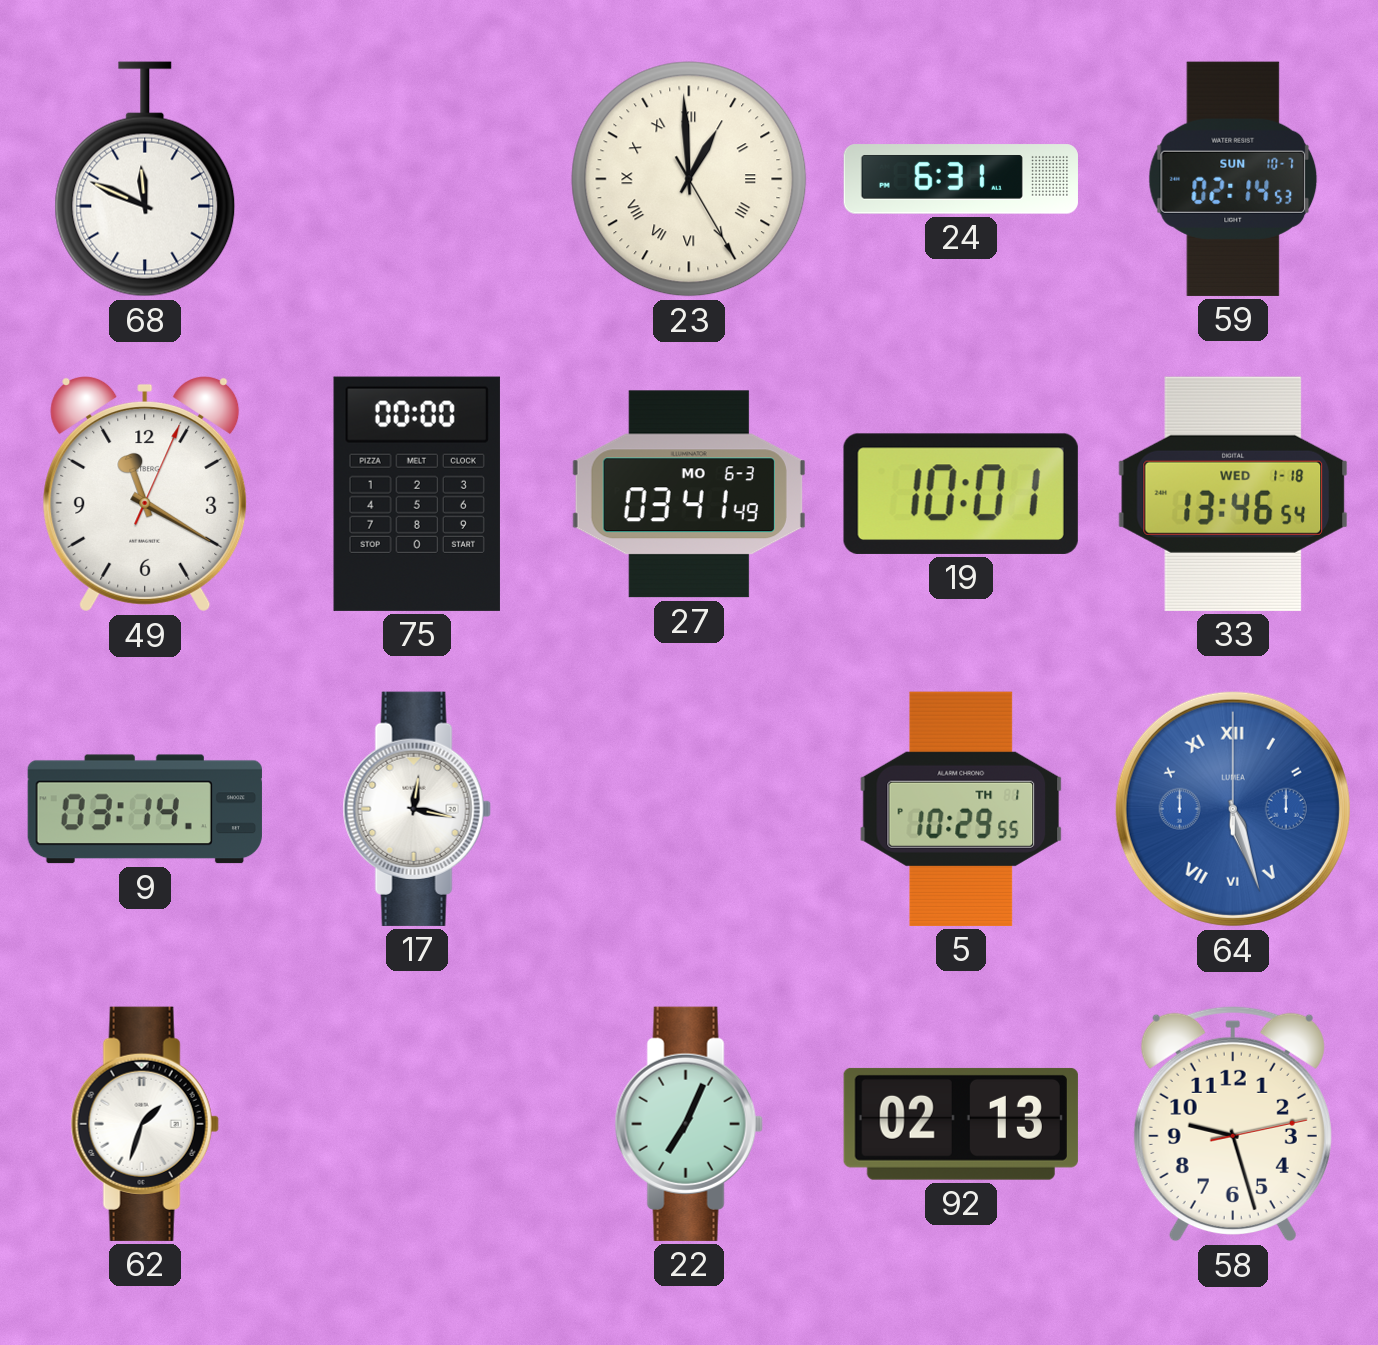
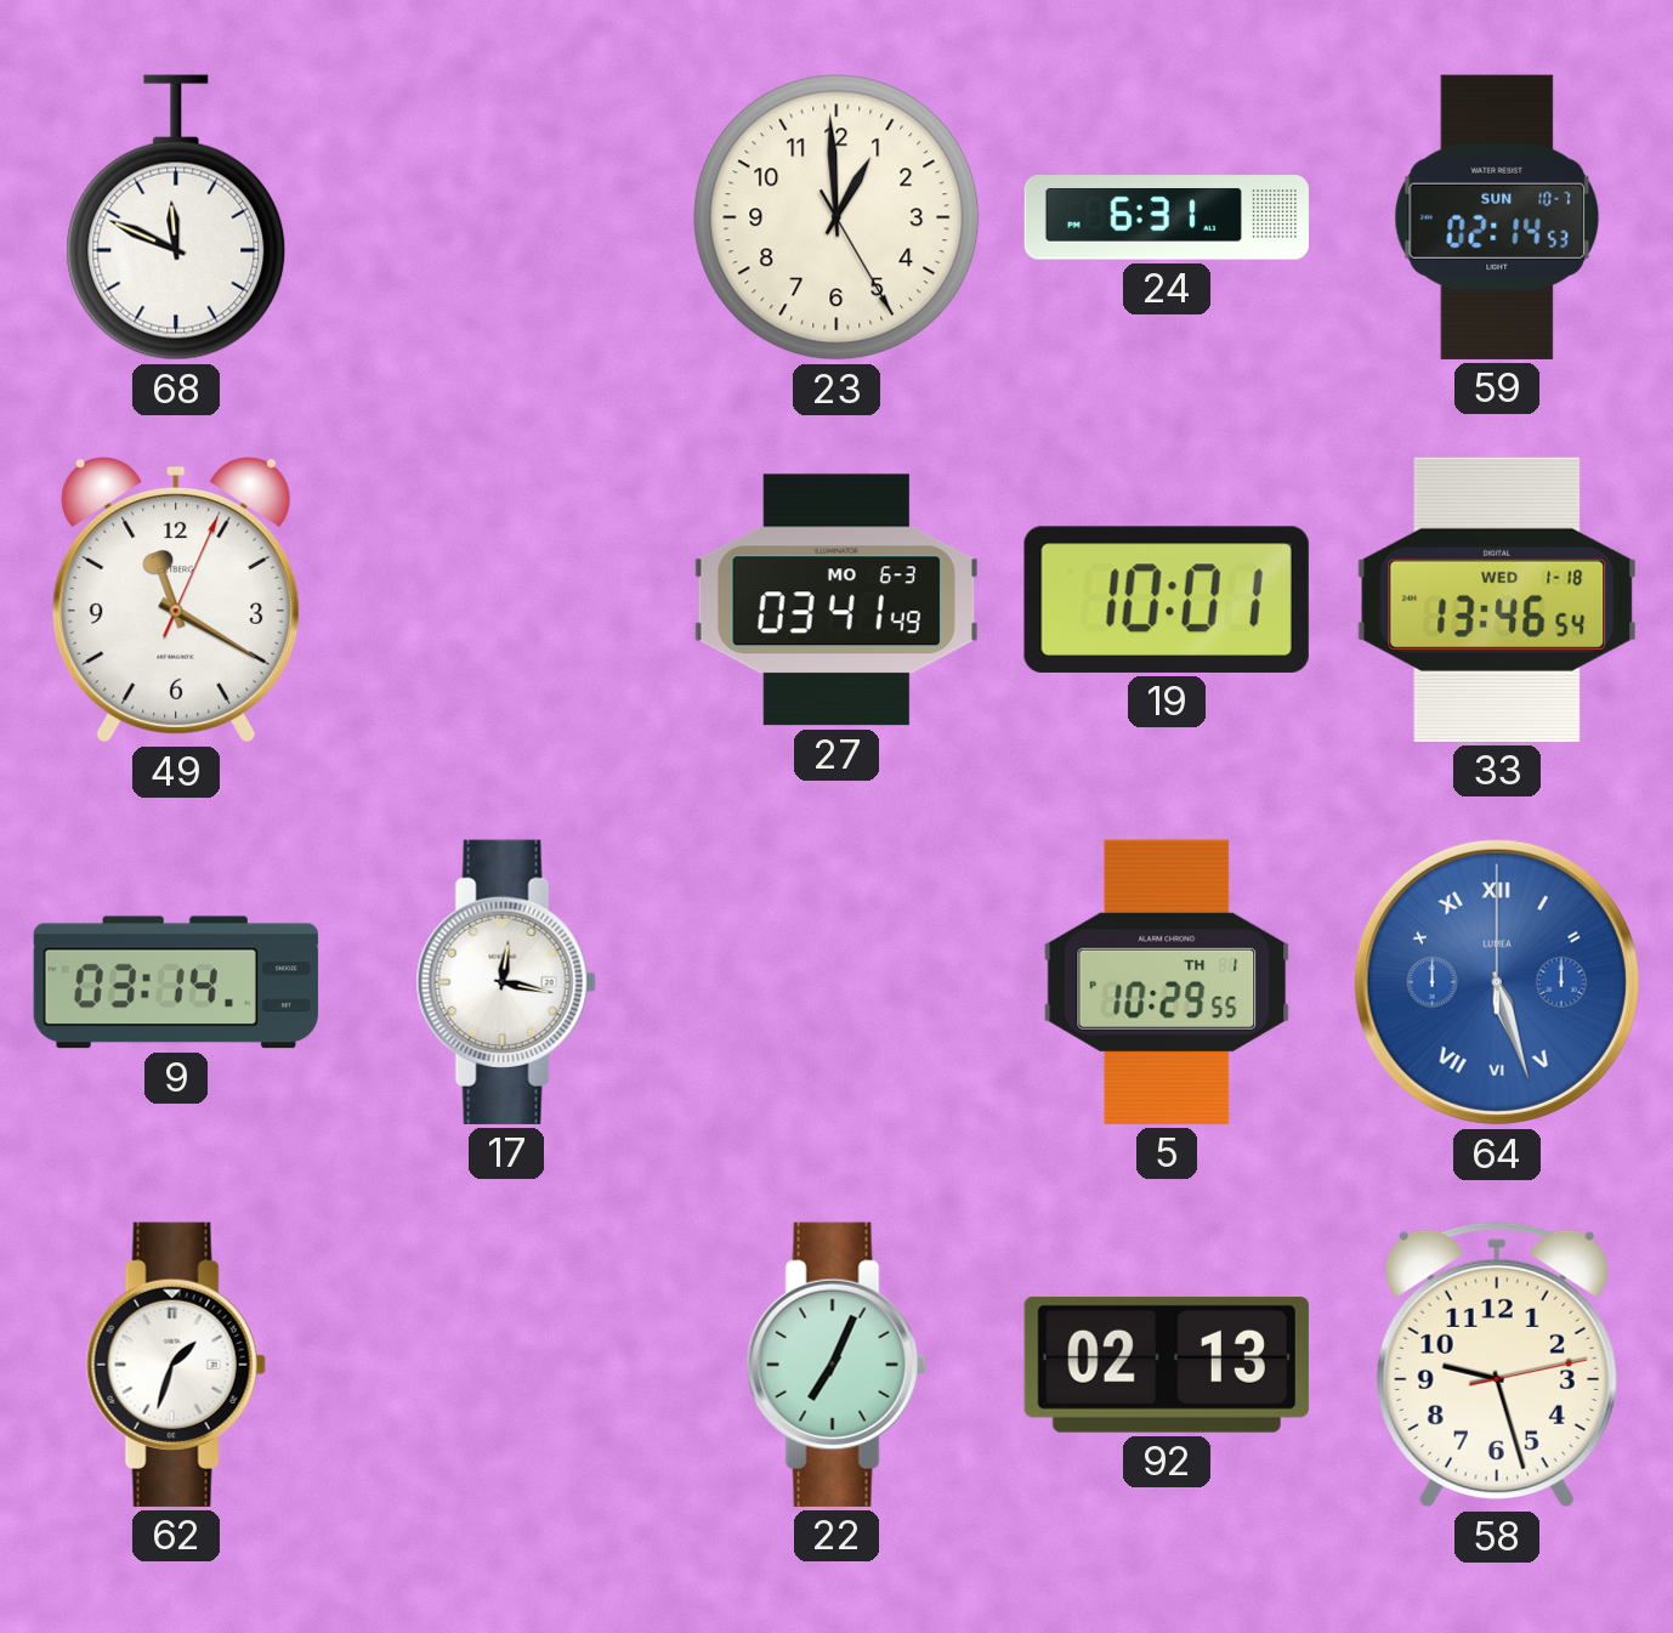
23 numerals: Roman -> Arabic (836, 217)
75: 00:00 -> none (417, 494)
